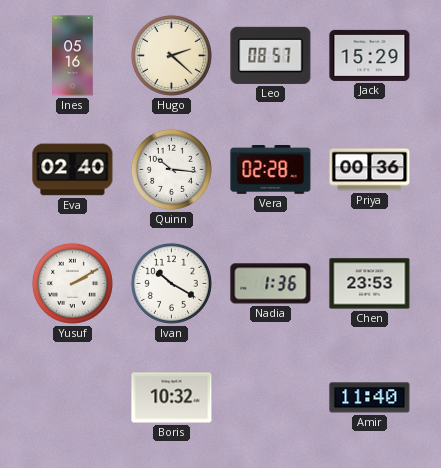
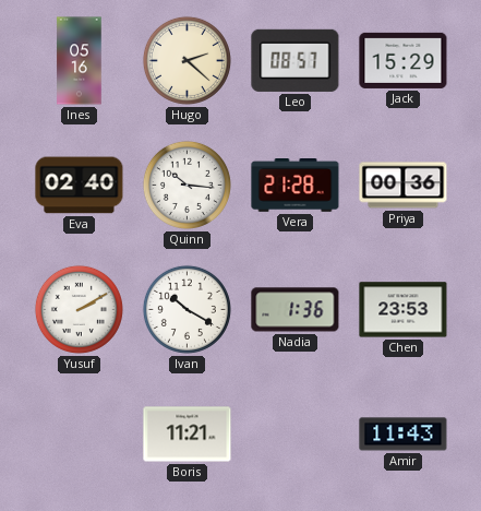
Vera: 02:28 -> 21:28 (296, 186)
Boris: 10:32 -> 11:21 (188, 435)
Amir: 11:40 -> 11:43 (404, 435)
